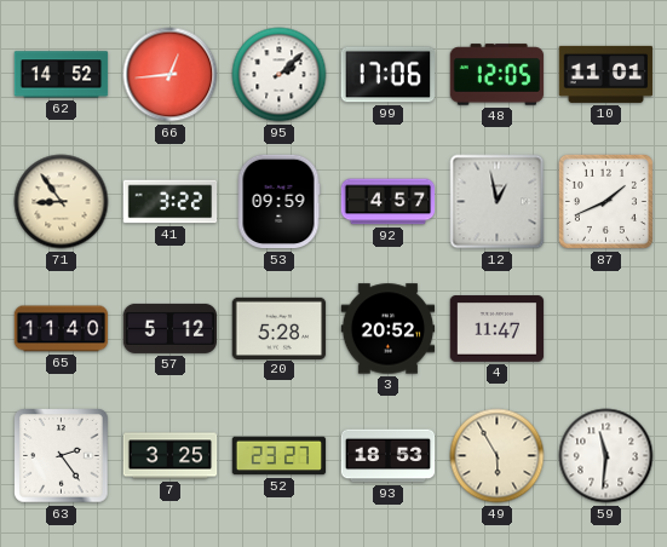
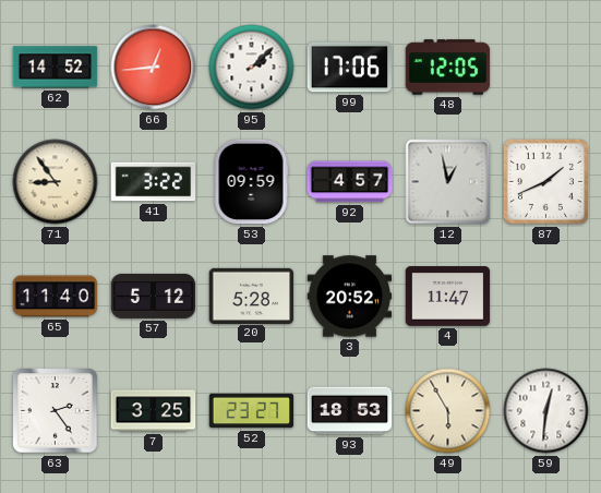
10: 11:01 -> none (606, 74)
59: 11:31 -> 12:31 (546, 411)
